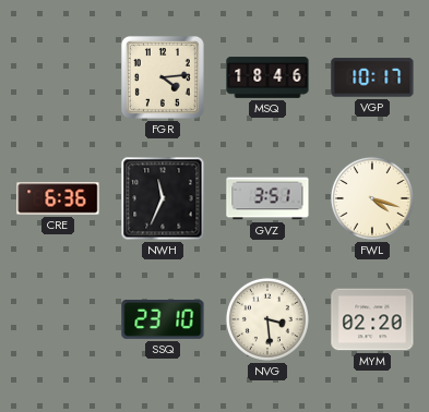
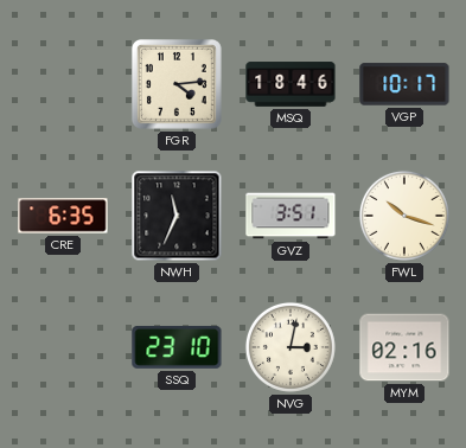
CRE: 6:36 -> 6:35 (63, 216)
FWL: 4:18 -> 10:18 (404, 216)
NVG: 3:29 -> 3:02 (291, 347)
MYM: 02:20 -> 02:16 (404, 347)
